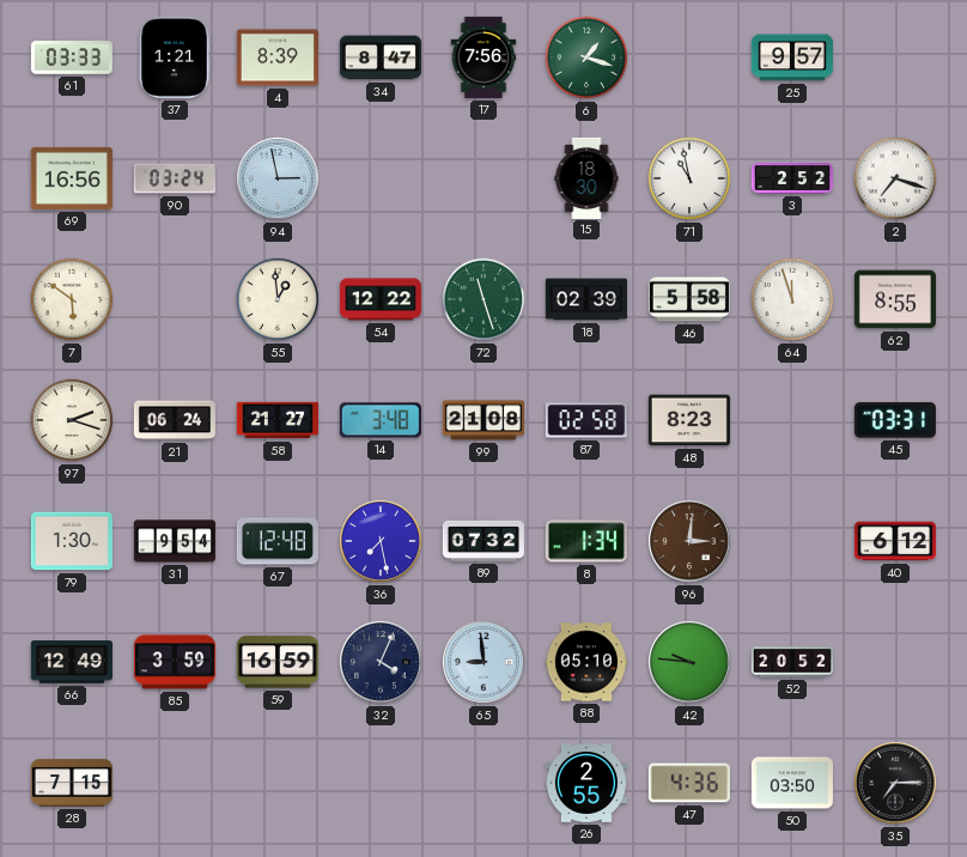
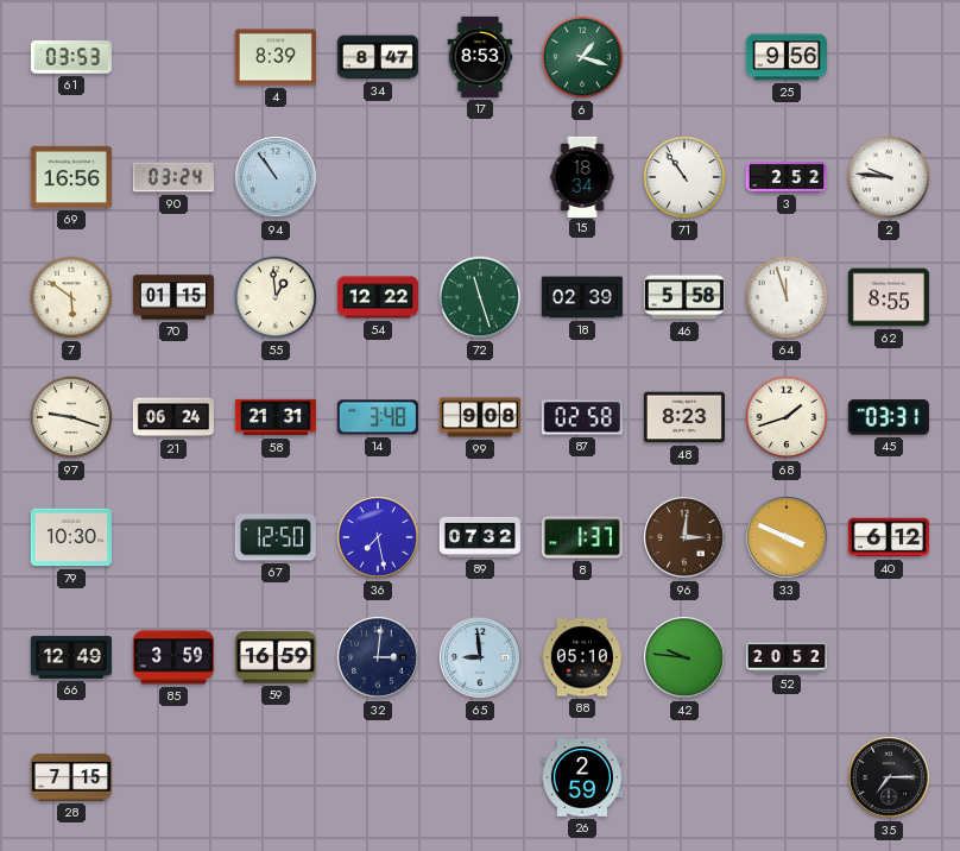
61: 03:33 -> 03:53 (71, 58)
37: 1:21 -> none (175, 57)
17: 7:56 -> 8:53 (480, 57)
25: 9:57 -> 9:56 (787, 57)
94: 2:58 -> 10:54 (277, 178)
15: 18:30 -> 18:34 (582, 176)
71: 10:58 -> 10:54 (684, 177)
2: 7:18 -> 9:46 (889, 177)
70: none -> 01:15 (173, 297)
97: 2:18 -> 9:18 (71, 417)
58: 21:27 -> 21:31 (276, 417)
99: 21:08 -> 9:08 (480, 417)
68: none -> 1:42 (787, 417)
79: 1:30 -> 10:30 (71, 537)
31: 9:54 -> none (175, 541)
67: 12:48 -> 12:50 (276, 537)
8: 1:34 -> 1:37 (582, 537)
33: none -> 3:49 (788, 538)
32: 4:04 -> 3:01 (379, 658)
26: 2:55 -> 2:59 (582, 778)
47: 4:36 -> none (689, 783)
50: 03:50 -> none (792, 783)
